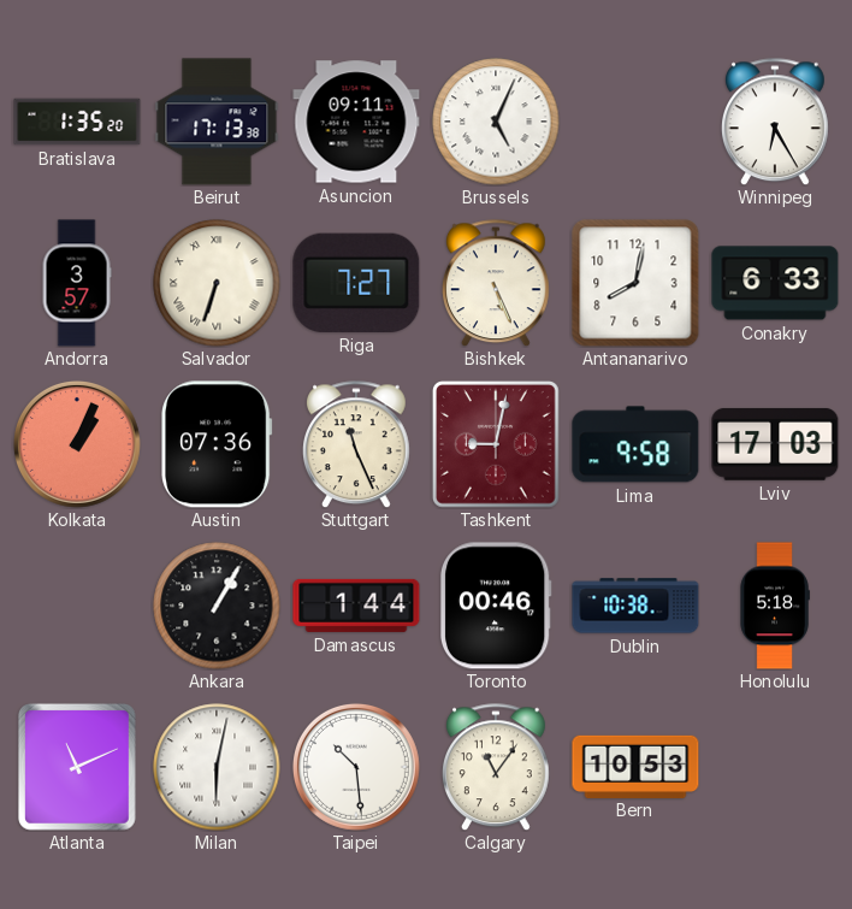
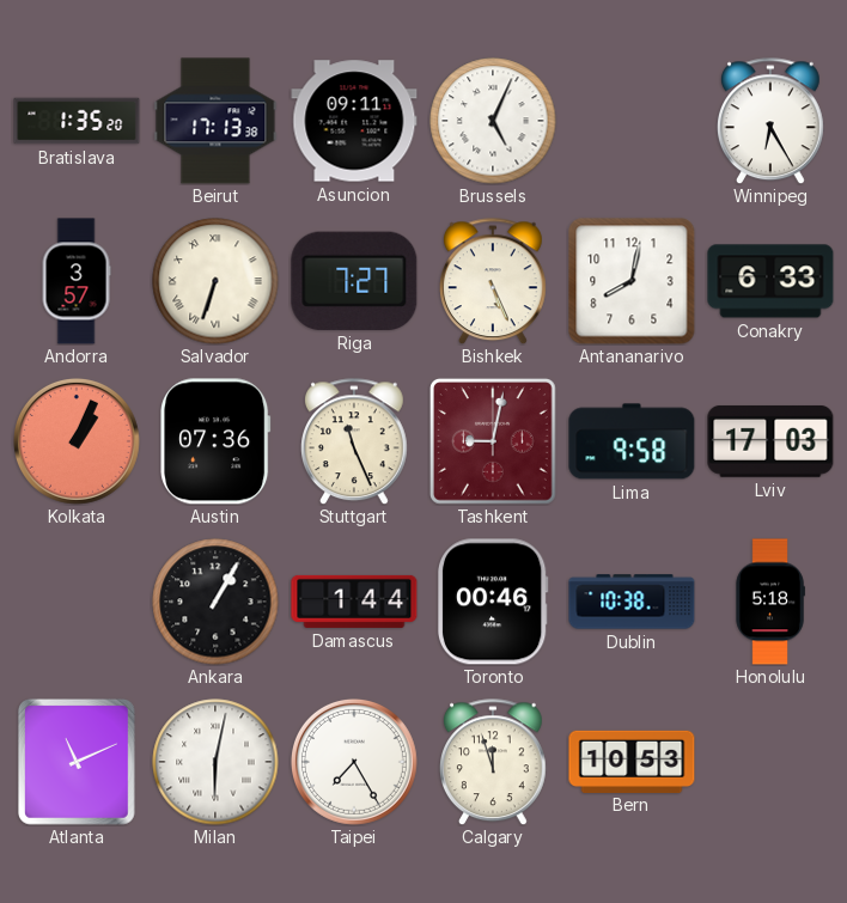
Taipei: 10:29 -> 7:25 (354, 762)
Calgary: 11:06 -> 11:57 (493, 762)
